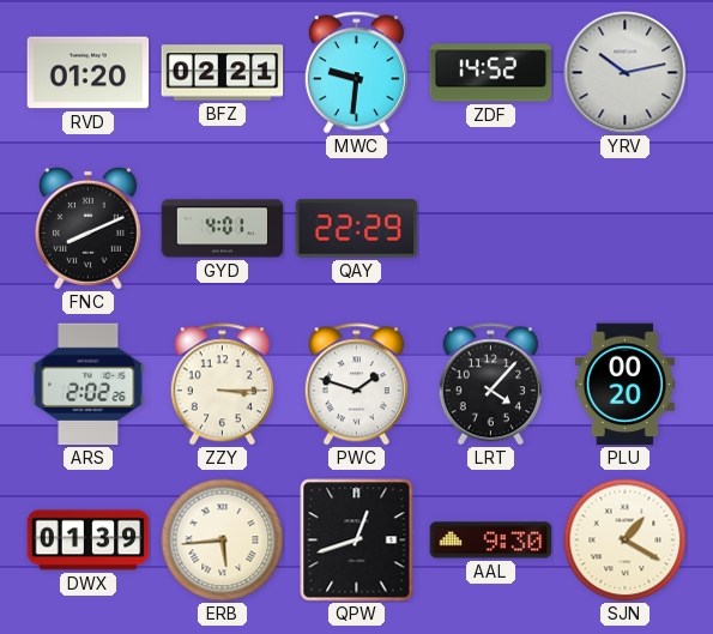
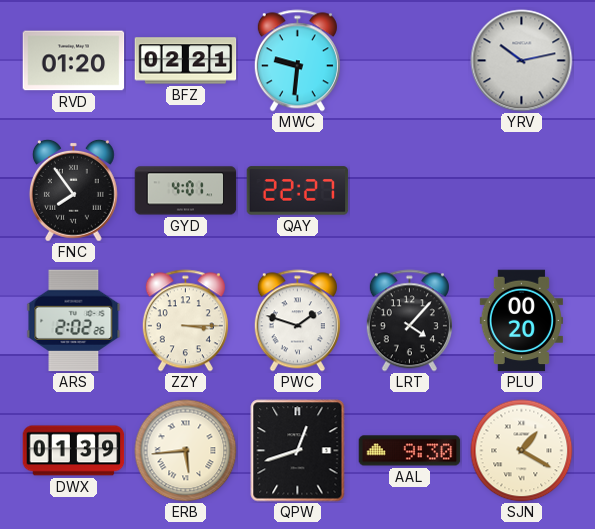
ZDF: 14:52 -> none (491, 73)
FNC: 8:11 -> 7:54 (73, 190)
QAY: 22:29 -> 22:27 (298, 191)
